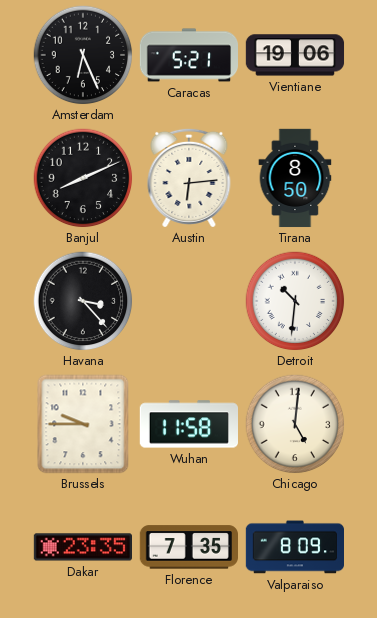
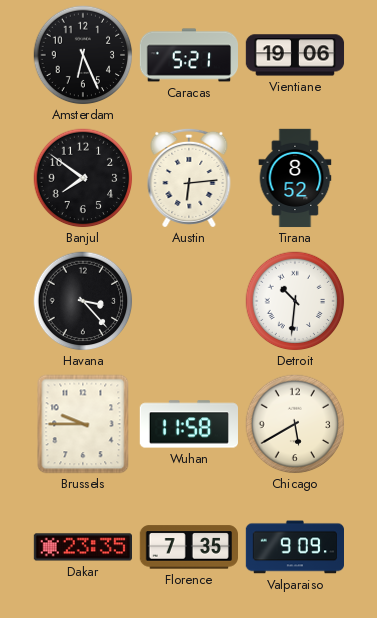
Banjul: 8:11 -> 7:51 (83, 178)
Tirana: 8:50 -> 8:52 (295, 178)
Chicago: 5:01 -> 5:40 (295, 424)
Valparaiso: 8:09 -> 9:09 (294, 547)
